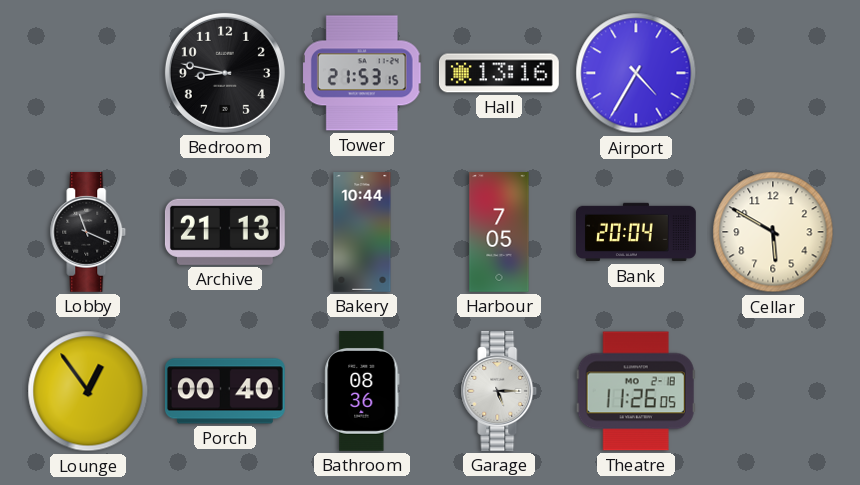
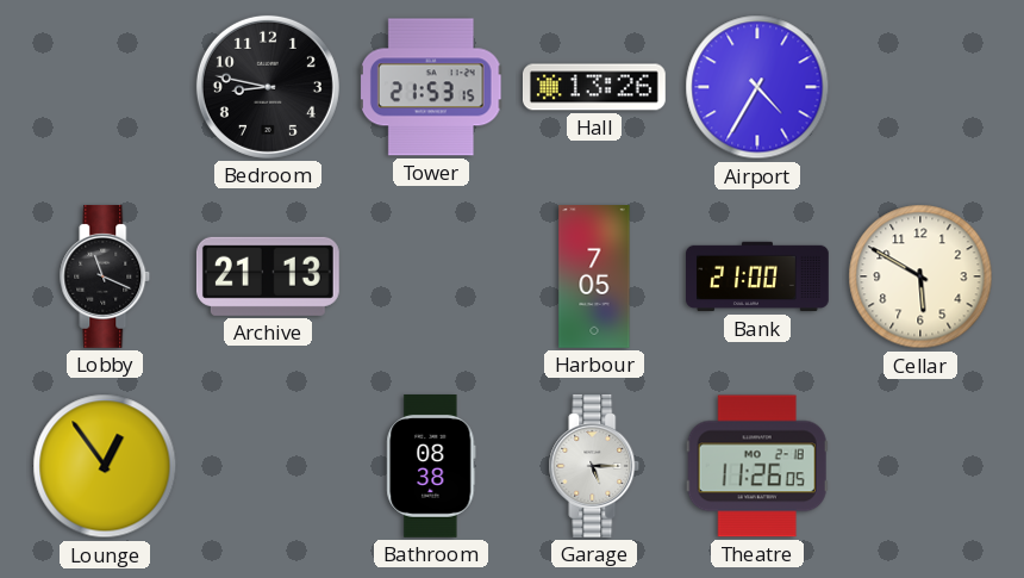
Hall: 13:16 -> 13:26 (594, 87)
Bakery: 10:44 -> none (362, 233)
Bank: 20:04 -> 21:00 (758, 276)
Porch: 00:40 -> none (225, 391)
Bathroom: 08:36 -> 08:38 (431, 467)
